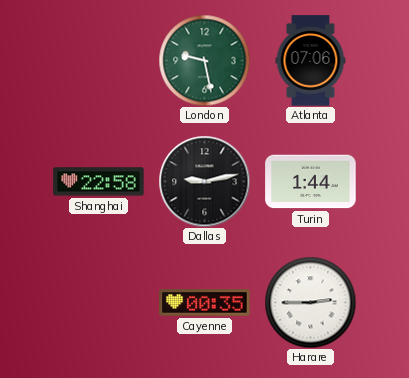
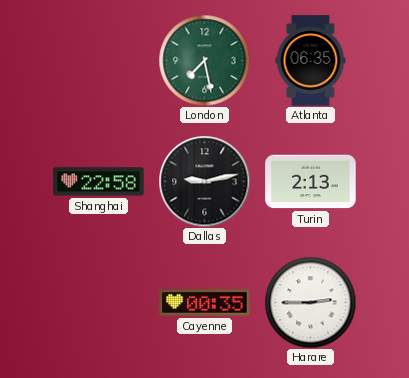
London: 9:28 -> 7:28 (204, 60)
Atlanta: 07:06 -> 06:35 (311, 61)
Turin: 1:44 -> 2:13 (311, 182)
